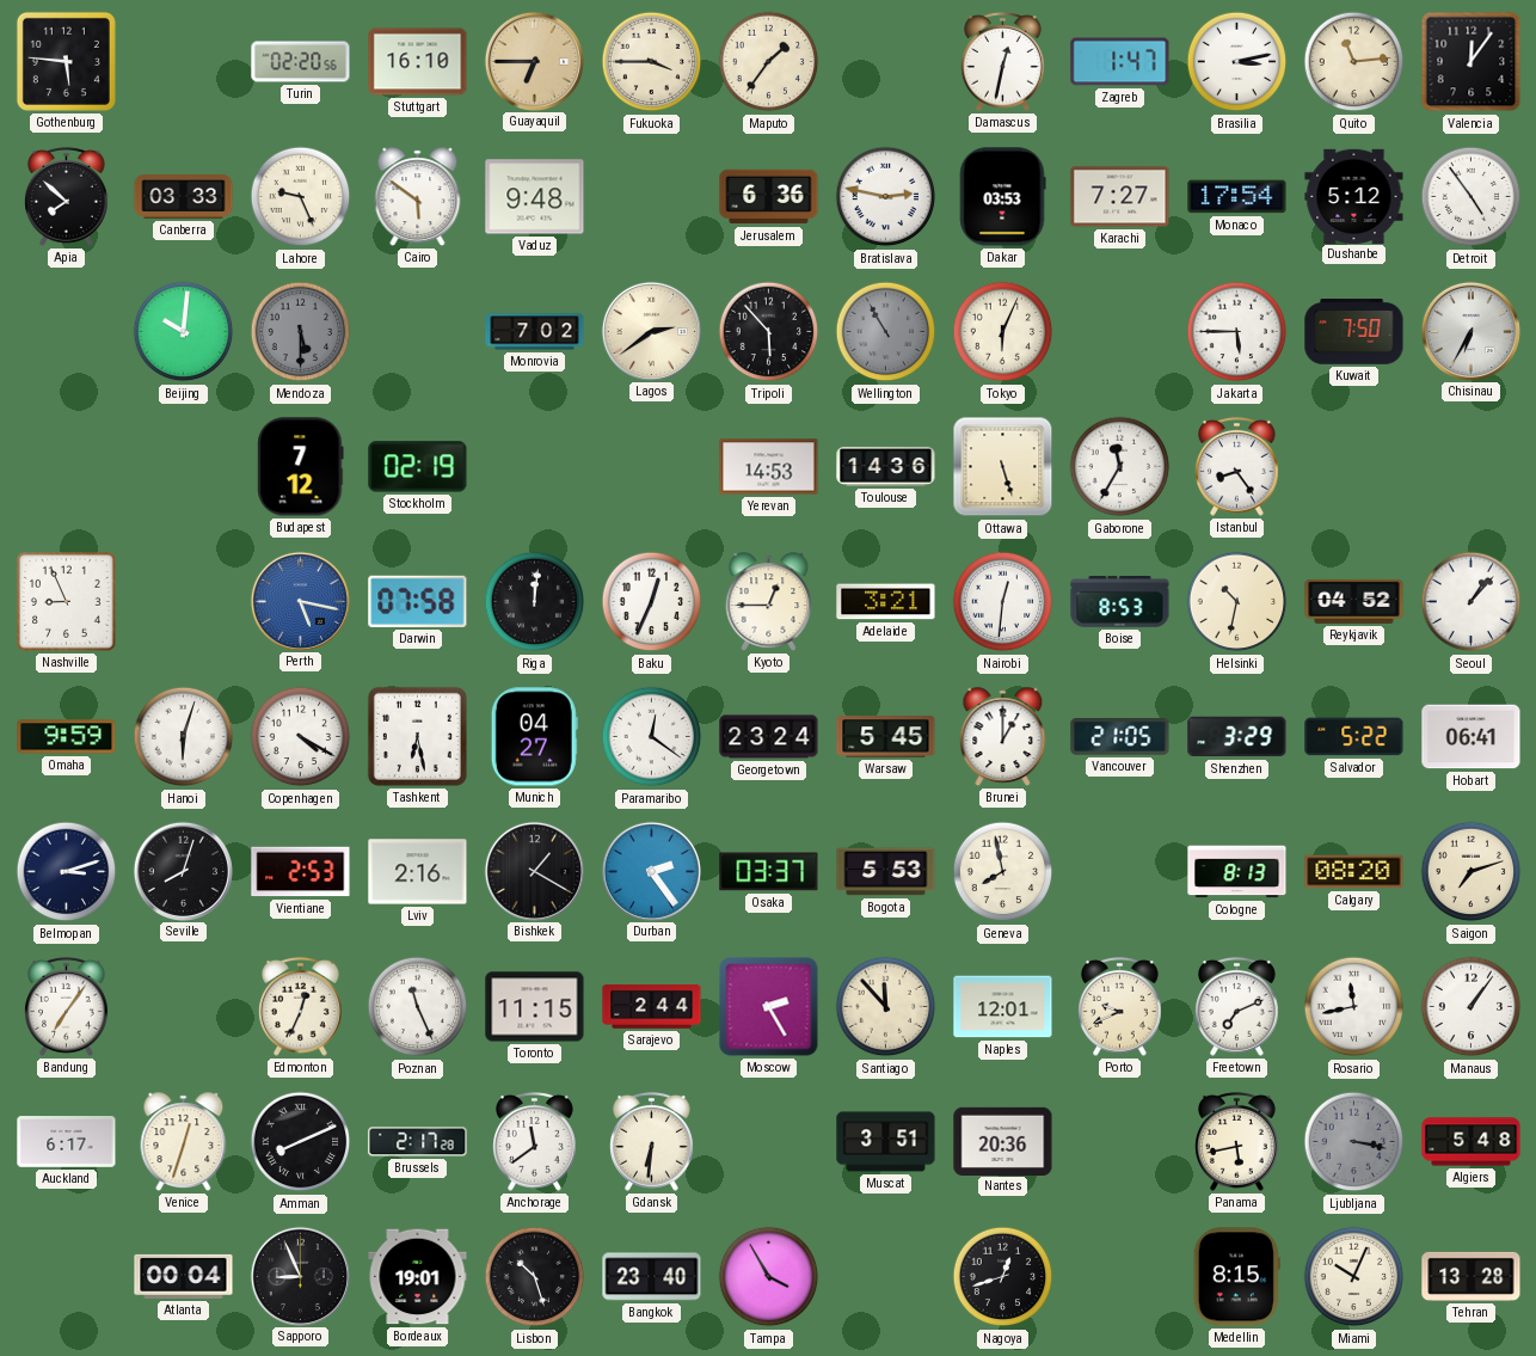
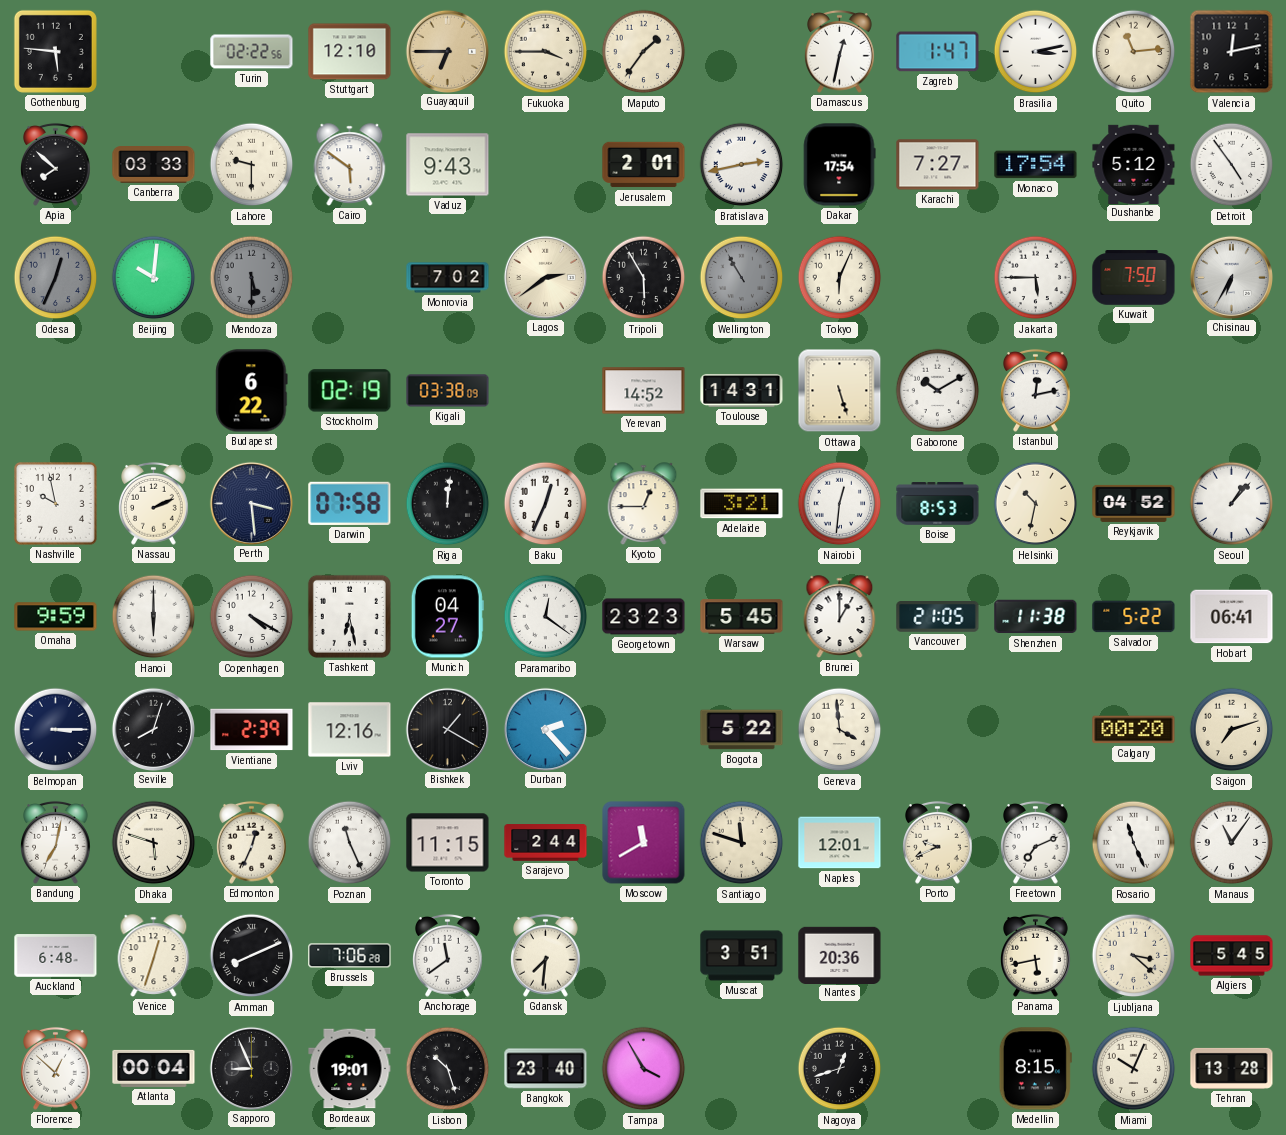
Turin: 02:20 -> 02:22 (252, 52)
Stuttgart: 16:10 -> 12:10 (350, 52)
Valencia: 12:06 -> 12:13 (1232, 52)
Lahore: 9:26 -> 9:30 (252, 165)
Vaduz: 9:48 -> 9:43 (448, 165)
Jerusalem: 6:36 -> 2:01 (644, 165)
Bratislava: 2:47 -> 2:43 (742, 165)
Dakar: 03:53 -> 17:54 (839, 165)
Odesa: none -> 12:34 (56, 278)
Tripoli: 5:53 -> 5:55 (644, 278)
Budapest: 7:12 -> 6:22 (252, 391)
Kigali: none -> 03:38 (448, 391)
Yerevan: 14:53 -> 14:52 (644, 391)
Toulouse: 14:36 -> 14:31 (742, 390)
Gaborone: 11:35 -> 10:10 (938, 391)
Istanbul: 8:24 -> 12:13 (1036, 390)
Nashville: 8:56 -> 9:58 (56, 504)
Nassau: none -> 2:11 (154, 503)
Perth: 5:17 -> 3:29 (251, 503)
Perth dial: blue -> navy (251, 503)
Hanoi: 6:03 -> 6:00 (154, 617)
Georgetown: 23:24 -> 23:23 (644, 617)
Shenzhen: 3:29 -> 11:38 (1036, 617)
Belmopan: 3:12 -> 3:15 (56, 730)
Vientiane: 2:53 -> 2:39 (252, 730)
Lviv: 2:16 -> 12:16 (350, 730)
Durban: 2:24 -> 2:23 (545, 729)
Osaka: 03:37 -> none (769, 872)
Bogota: 5:53 -> 5:22 (742, 730)
Geneva: 7:58 -> 3:59 (840, 730)
Cologne: 8:13 -> none (1237, 872)
Calgary: 08:20 -> 00:20 (1134, 730)
Bandung: 7:06 -> 7:02 (56, 842)
Dhaka: none -> 5:48 (154, 843)
Moscow: 2:25 -> 11:40 (644, 843)
Santiago: 11:53 -> 11:48 (742, 843)
Rosario: 11:43 -> 11:26 (1134, 843)
Manaus: 1:06 -> 11:06 (1232, 843)
Auckland: 6:17 -> 6:48 (56, 956)
Brussels: 2:17 -> 7:06 (350, 956)
Gdansk: 6:31 -> 7:31 (546, 955)
Ljubljana: 3:17 -> 3:22 (1134, 956)
Ljubljana dial: grey -> cream (1134, 956)
Algiers: 5:48 -> 5:45 (1232, 956)
Florence: none -> 12:52 (56, 1068)
